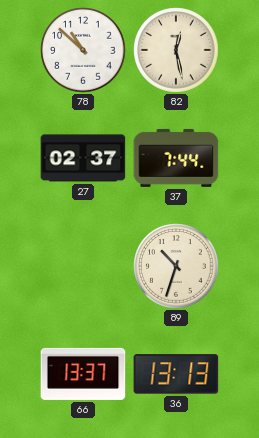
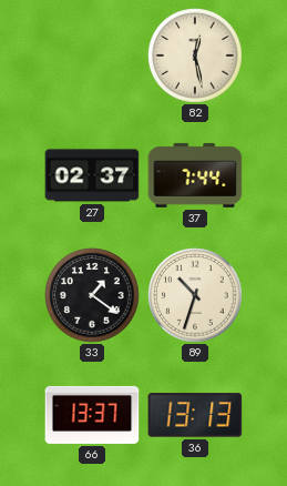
78: 10:52 -> none (83, 50)
33: none -> 1:21 (92, 295)
